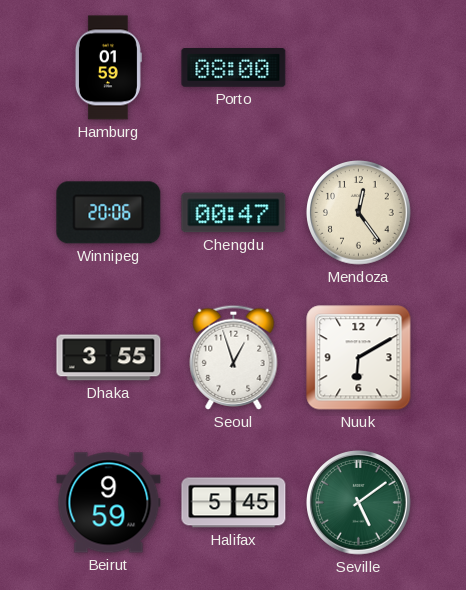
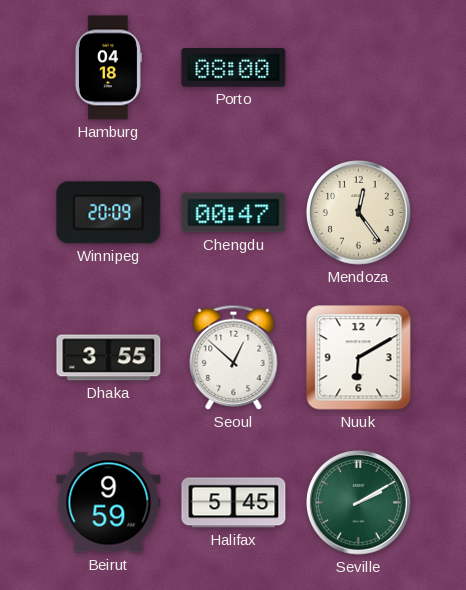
Hamburg: 01:59 -> 04:18 (108, 68)
Winnipeg: 20:06 -> 20:09 (109, 213)
Seoul: 12:57 -> 12:52 (234, 357)
Seville: 5:09 -> 2:10 (359, 503)
